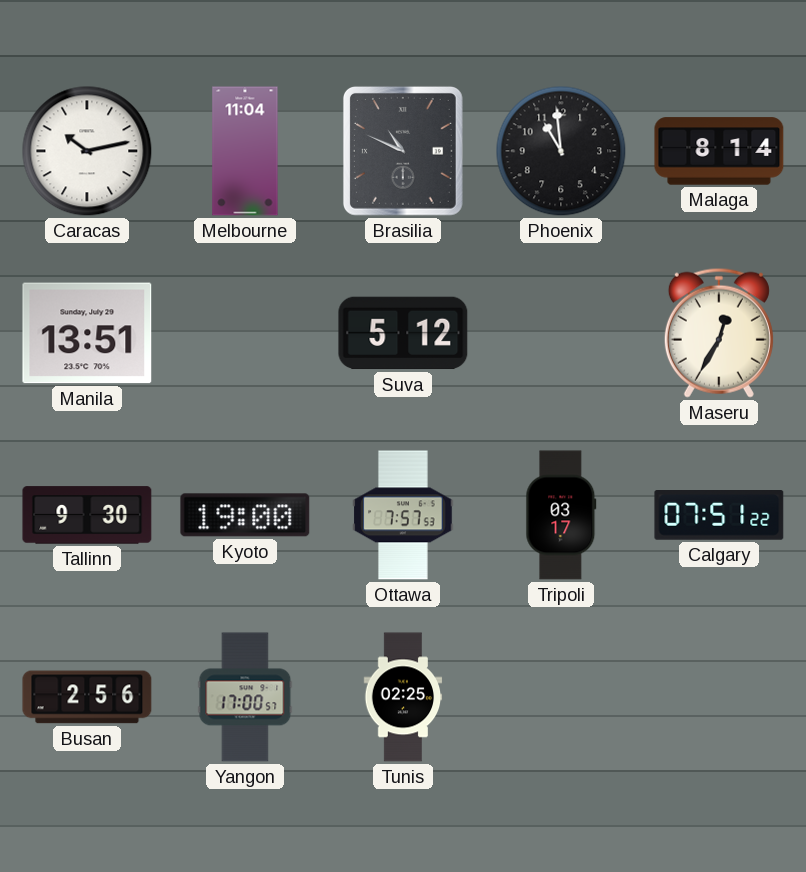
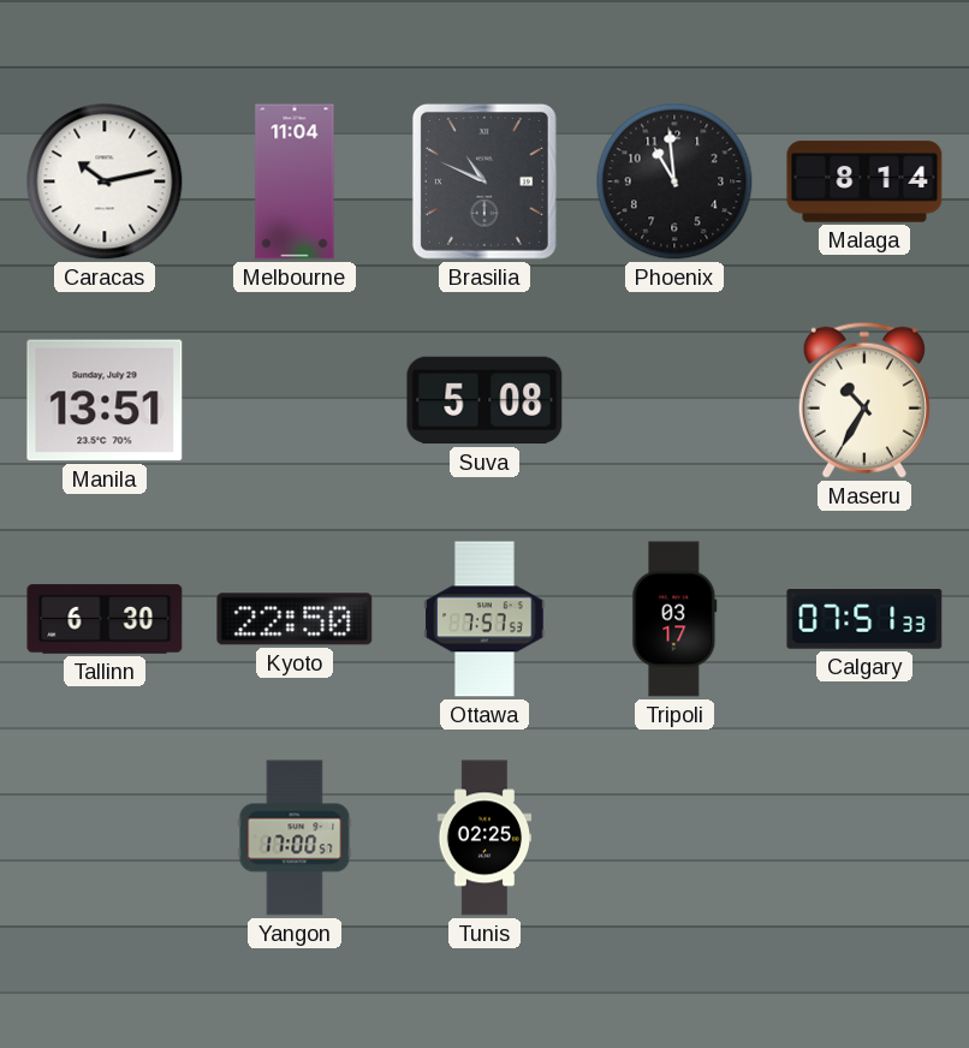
Suva: 5:12 -> 5:08 (485, 400)
Maseru: 12:35 -> 10:35 (864, 400)
Tallinn: 9:30 -> 6:30 (105, 619)
Kyoto: 19:00 -> 22:50 (295, 619)
Calgary: 07:51:22 -> 07:51:33 (864, 620)
Busan: 2:56 -> none (87, 697)
